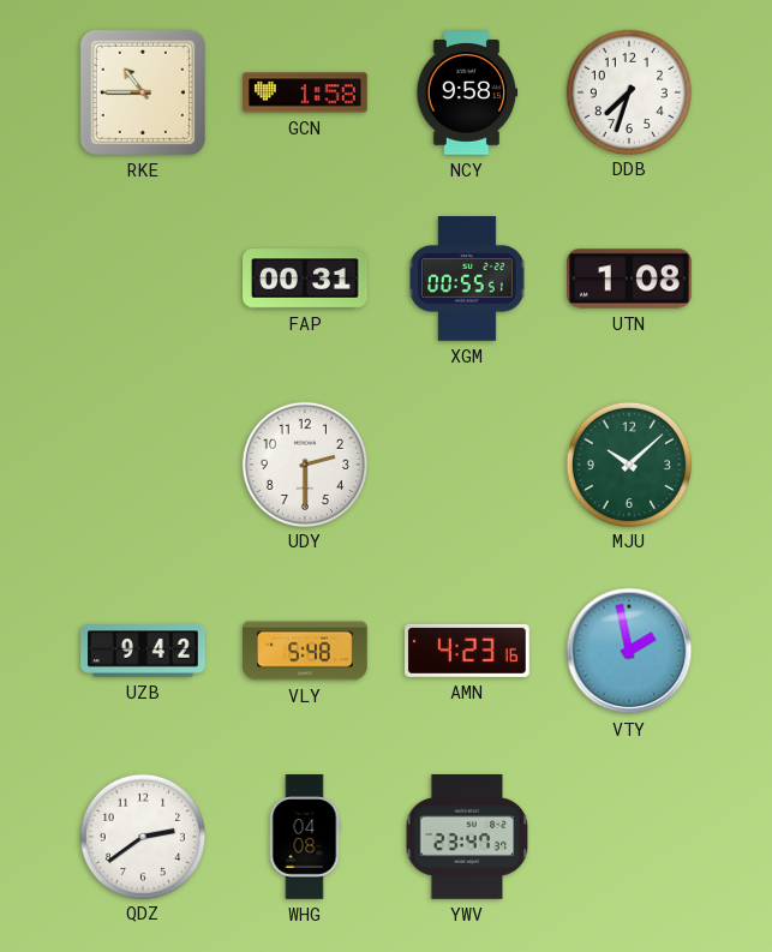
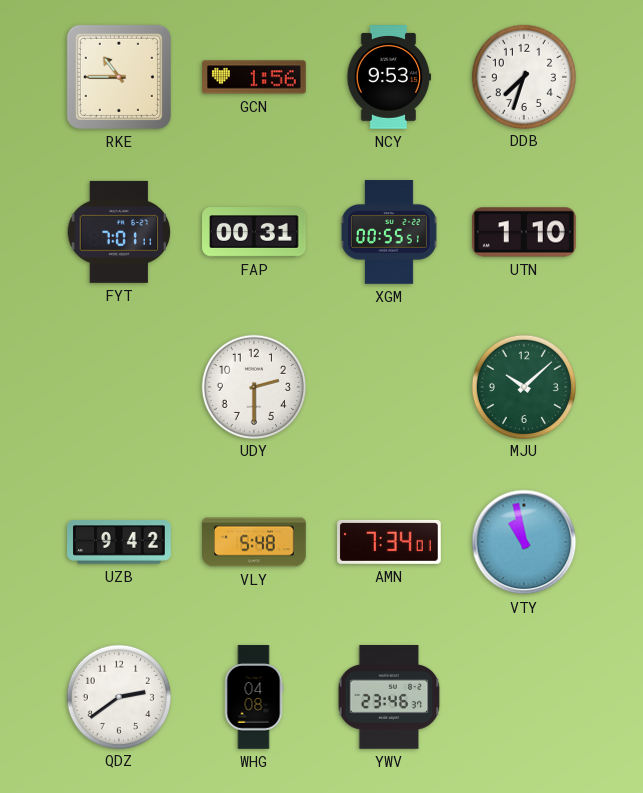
GCN: 1:58 -> 1:56 (254, 77)
NCY: 9:58 -> 9:53 (389, 77)
FYT: none -> 7:01 (119, 232)
UTN: 1:08 -> 1:10 (525, 232)
AMN: 4:23 -> 7:34 (389, 542)
VTY: 1:58 -> 10:58 (524, 542)
YWV: 23:47 -> 23:46 (389, 698)
